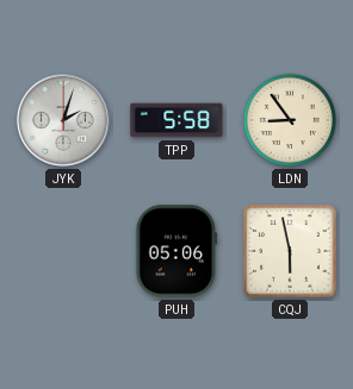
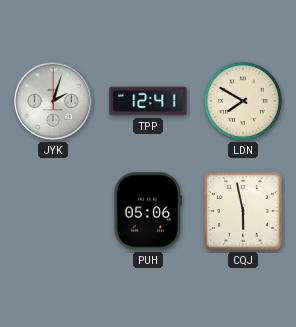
TPP: 5:58 -> 12:41 (148, 101)
LDN: 8:54 -> 7:50 (243, 101)
